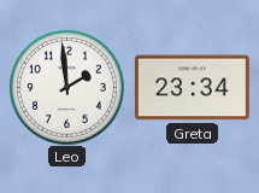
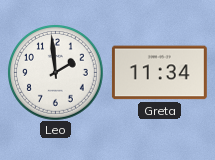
Greta: 23:34 -> 11:34 (159, 73)
